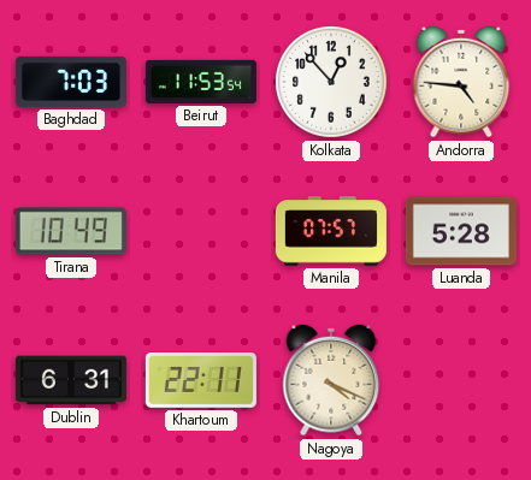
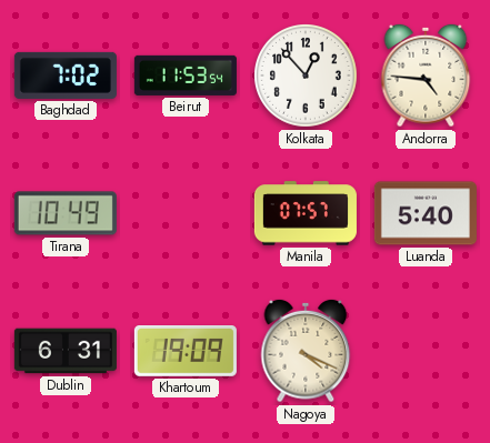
Baghdad: 7:03 -> 7:02 (66, 75)
Luanda: 5:28 -> 5:40 (426, 213)
Khartoum: 22:11 -> 19:09 (186, 352)
